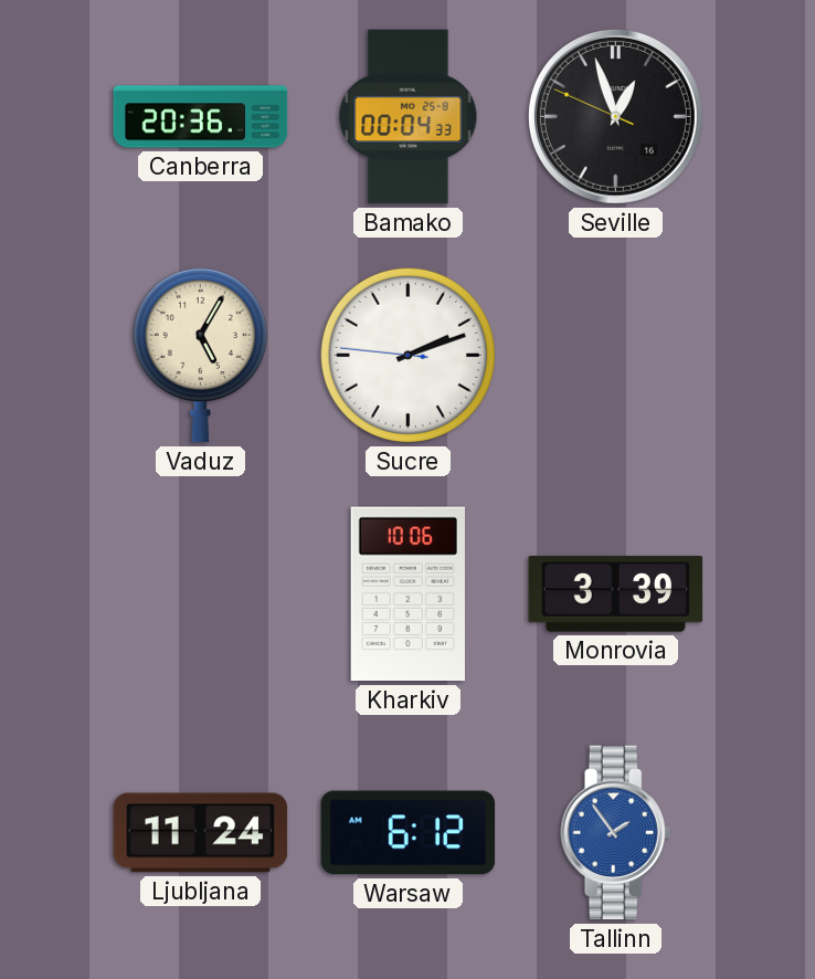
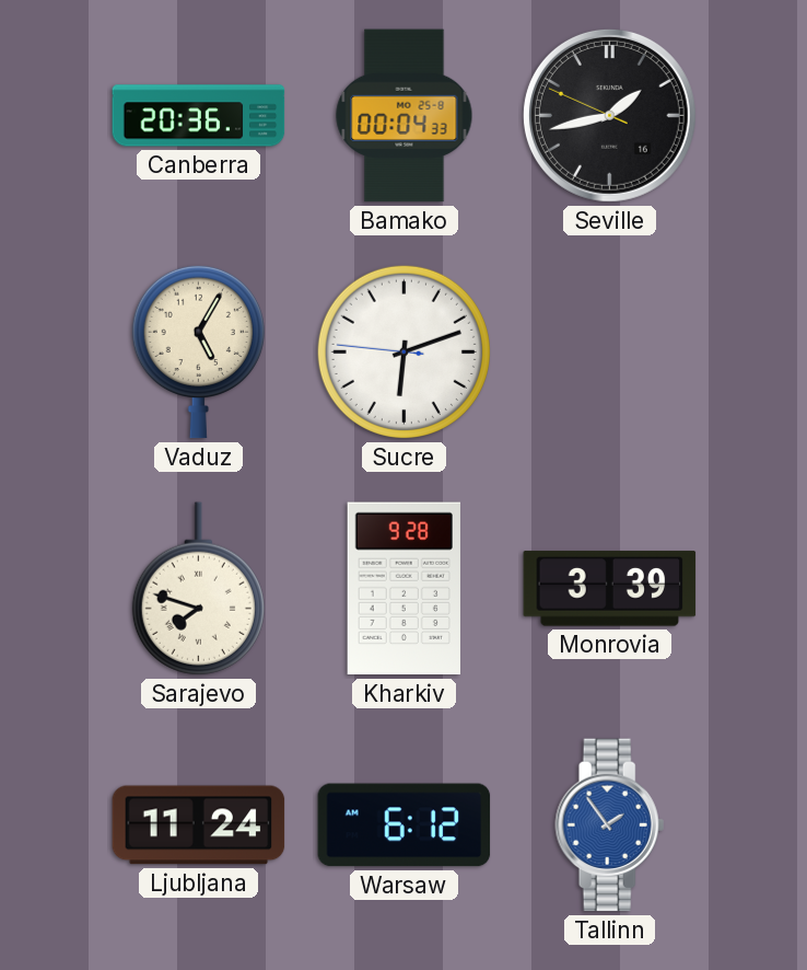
Seville: 12:56 -> 1:42 (609, 115)
Sucre: 2:11 -> 6:11 (403, 351)
Sarajevo: none -> 7:48 (198, 589)
Kharkiv: 10:06 -> 9:28 (403, 589)
